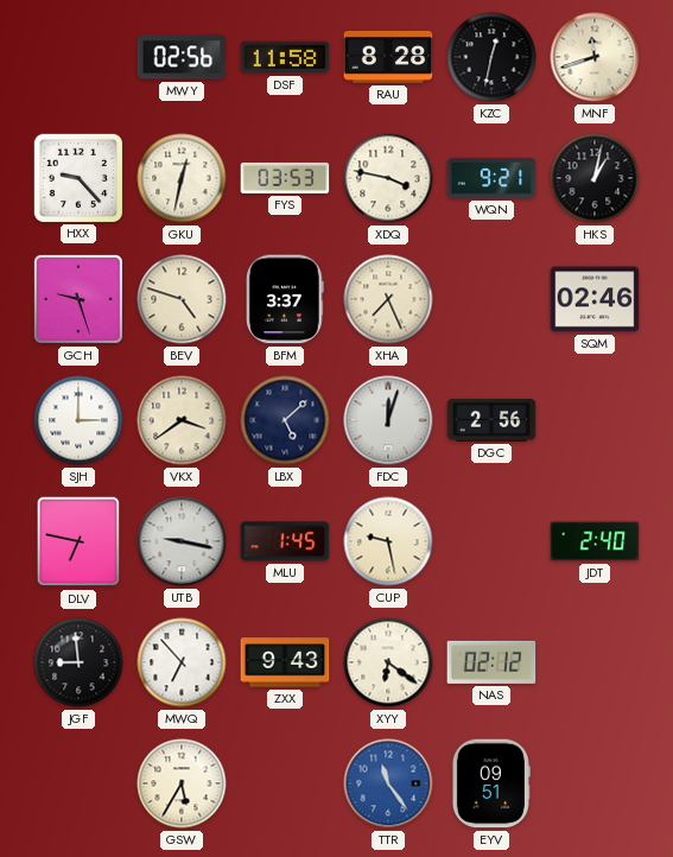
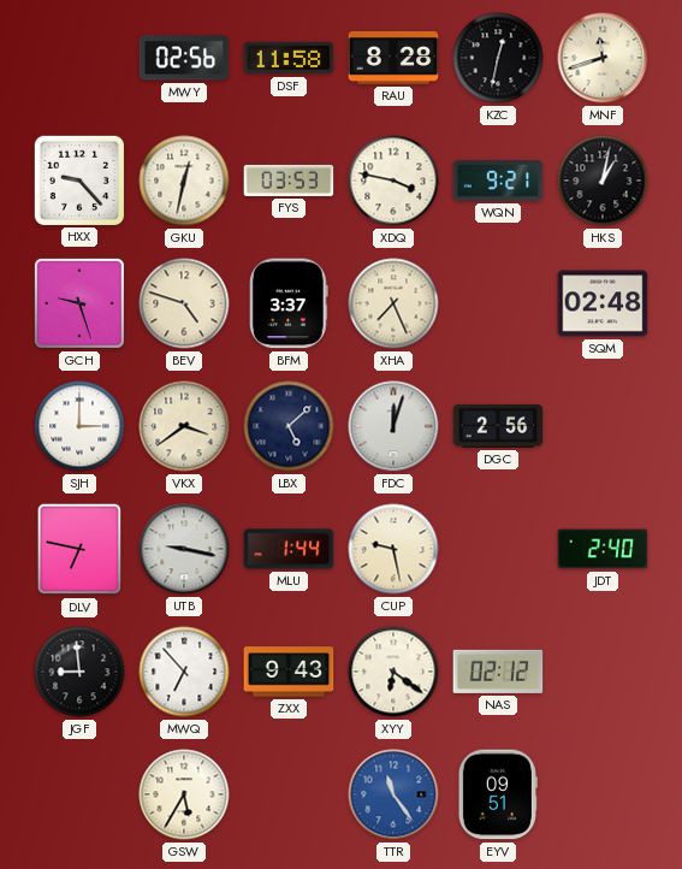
SQM: 02:46 -> 02:48 (603, 303)
MLU: 1:45 -> 1:44 (289, 549)
